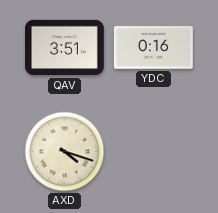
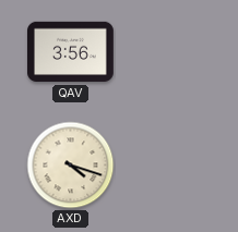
QAV: 3:51 -> 3:56 (71, 52)
YDC: 0:16 -> none (154, 48)
